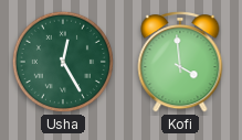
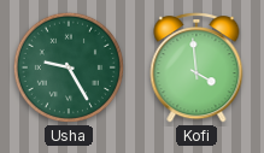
Usha: 12:25 -> 9:25 (69, 67)
